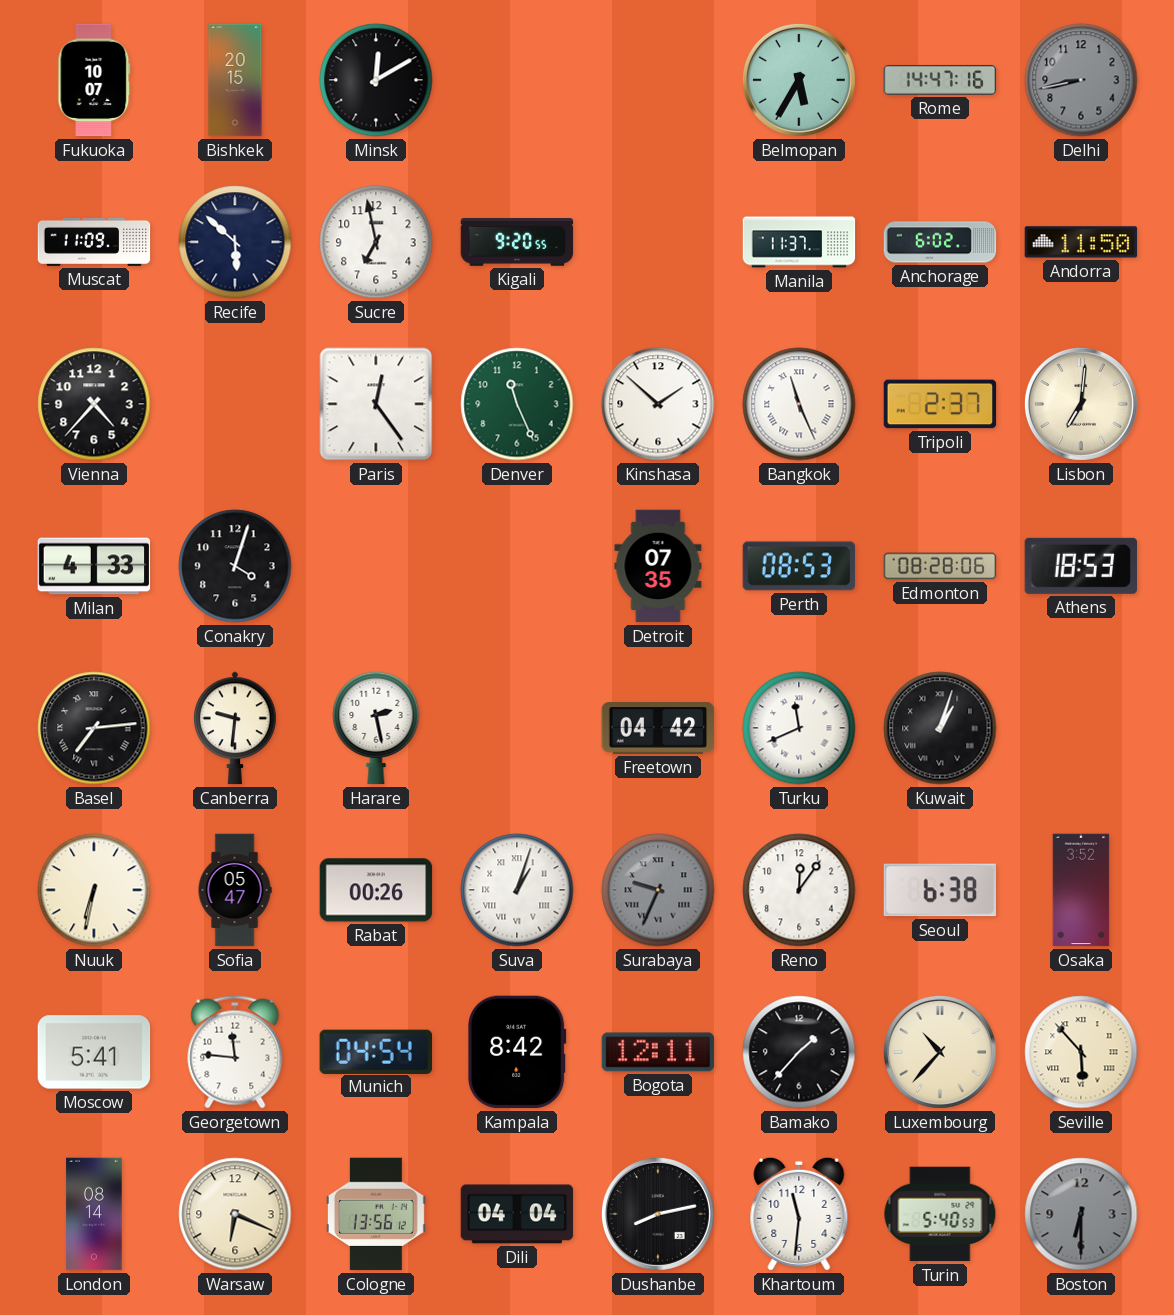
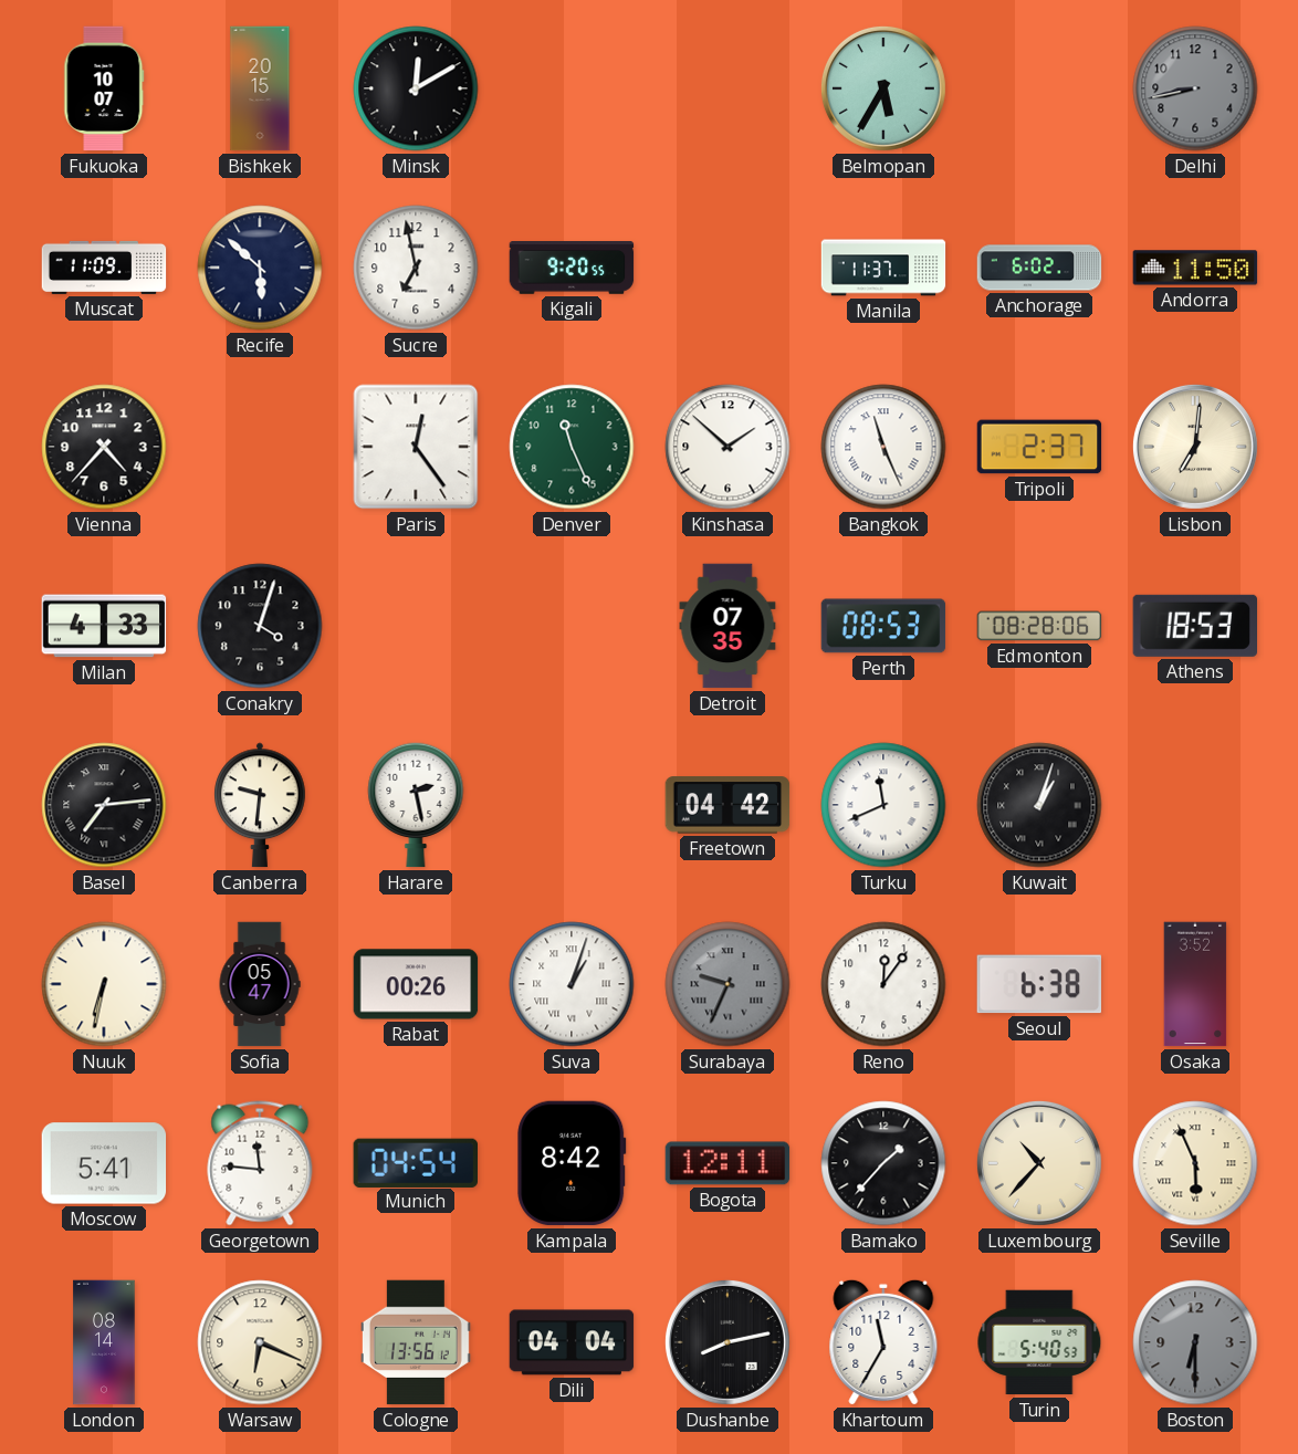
Rome: 14:47 -> none (940, 80)
Seville: 5:53 -> 5:56 (1195, 1163)
Khartoum: 11:31 -> 11:35 (883, 1342)
